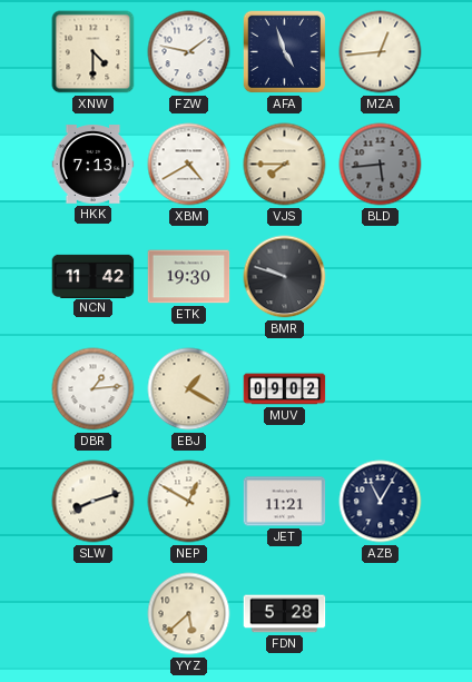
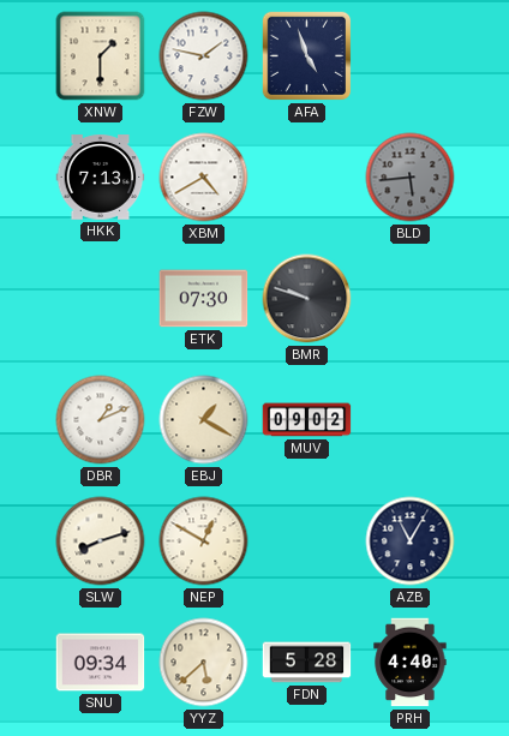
XNW: 4:30 -> 1:30 (101, 56)
MZA: 12:44 -> none (381, 52)
VJS: 7:45 -> none (285, 165)
NCN: 11:42 -> none (94, 276)
ETK: 19:30 -> 07:30 (204, 299)
DBR: 1:14 -> 1:11 (101, 420)
JET: 11:21 -> none (285, 502)
SNU: none -> 09:34 (101, 663)
PRH: none -> 4:40 (411, 663)
